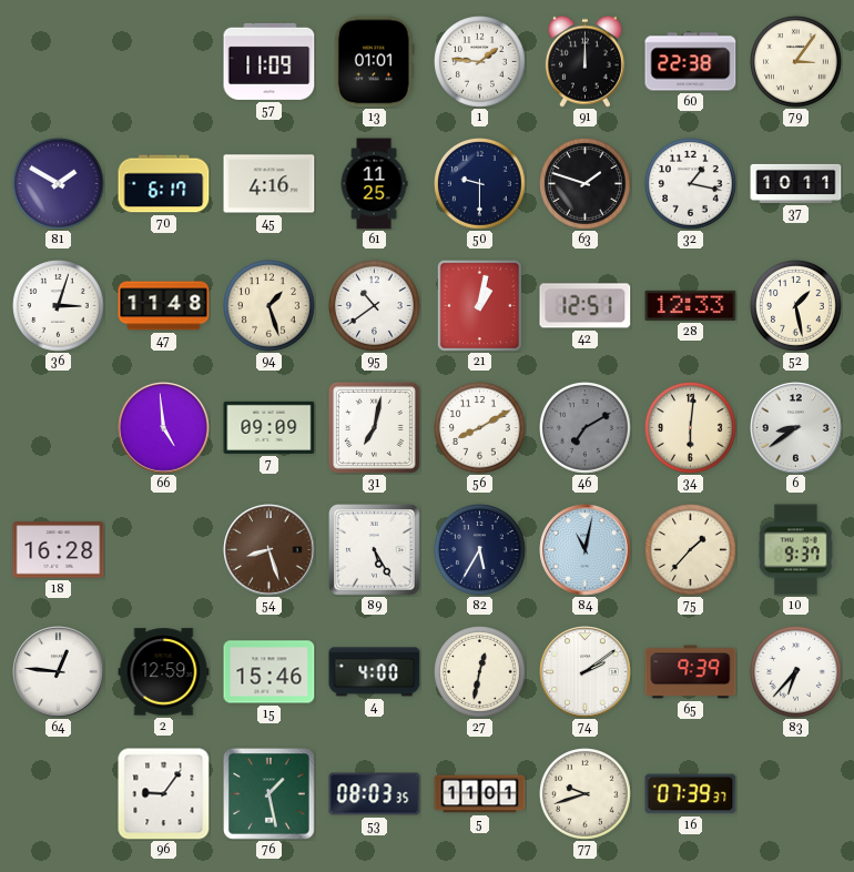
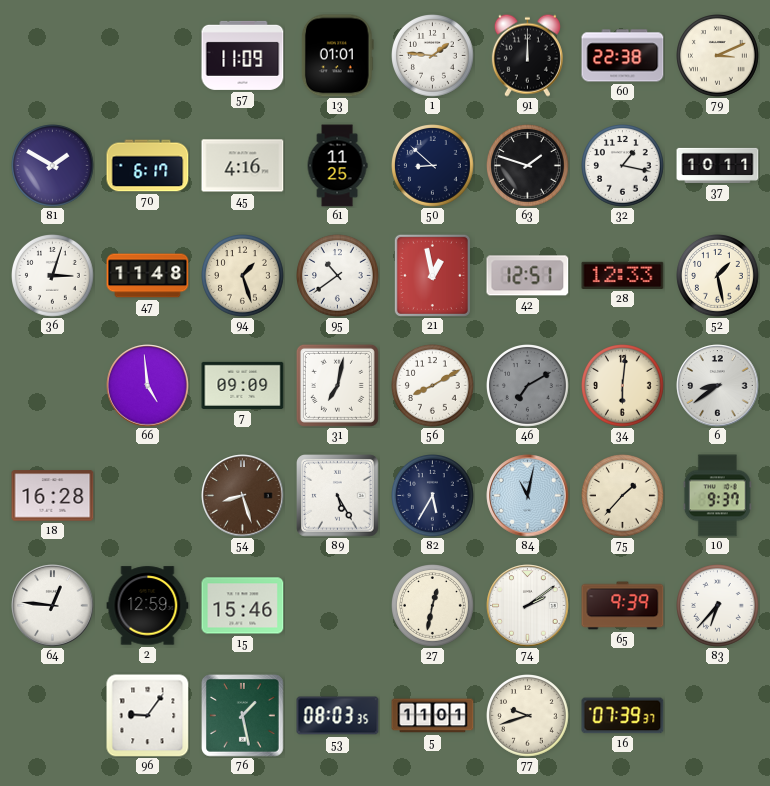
79: 3:06 -> 3:11 (718, 56)
50: 9:30 -> 8:52 (433, 166)
21: 1:02 -> 12:58 (432, 275)
4: 4:00 -> none (375, 672)
